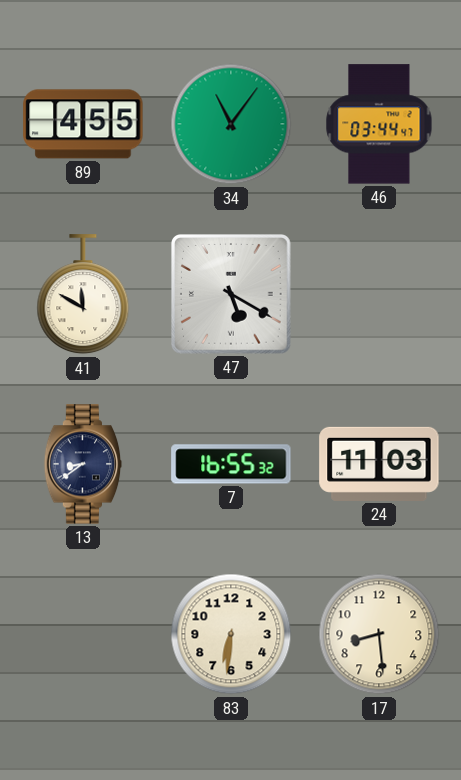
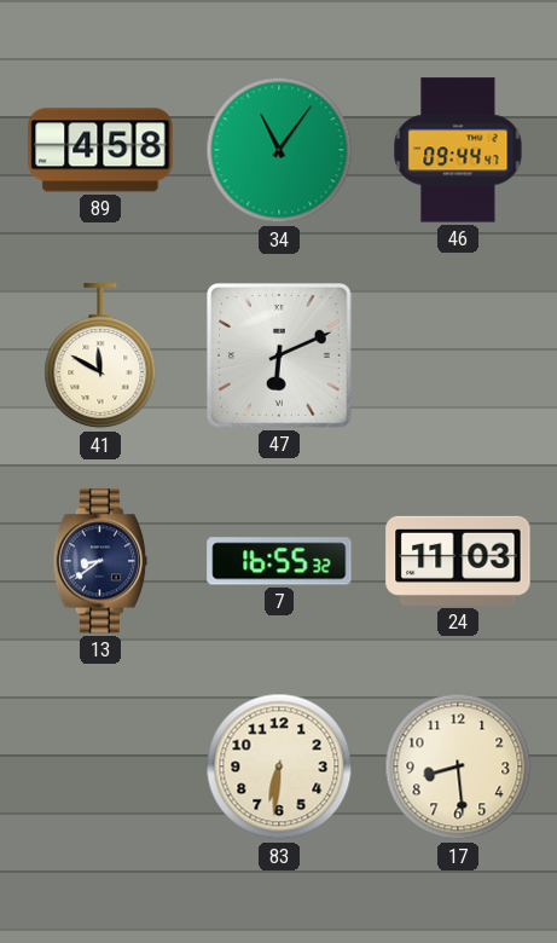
89: 4:55 -> 4:58 (100, 150)
46: 03:44 -> 09:44 (458, 150)
47: 5:20 -> 6:11 (280, 357)
